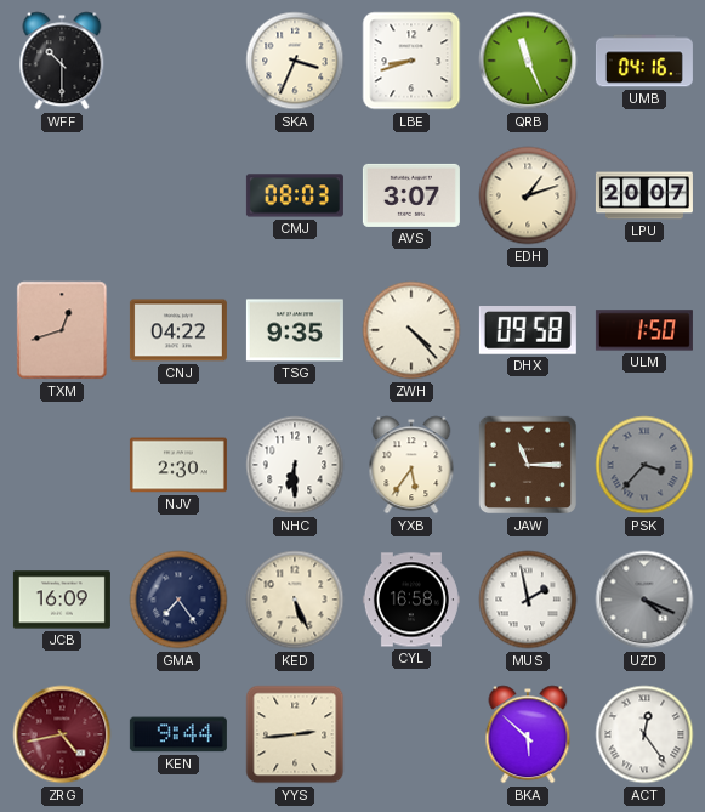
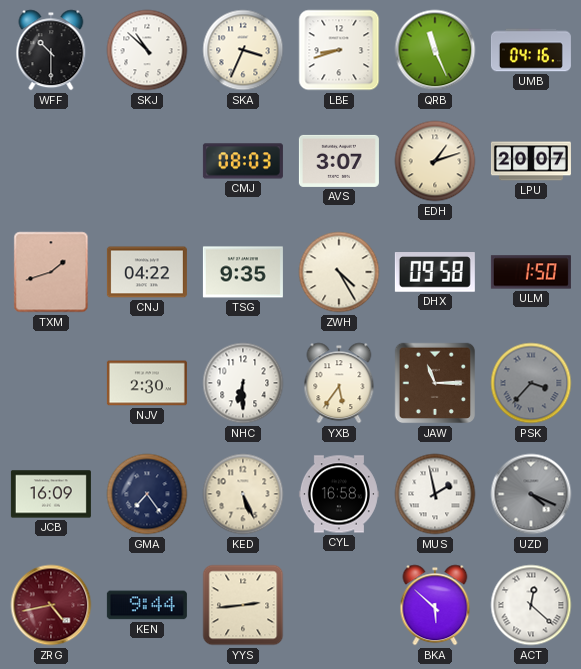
SKJ: none -> 10:52 (147, 50)
TXM: 12:42 -> 1:42 (51, 272)
ZWH: 4:23 -> 4:25 (339, 272)
ACT: 12:24 -> 12:22 (531, 605)
